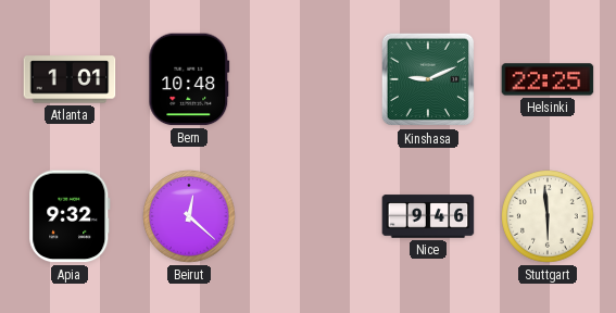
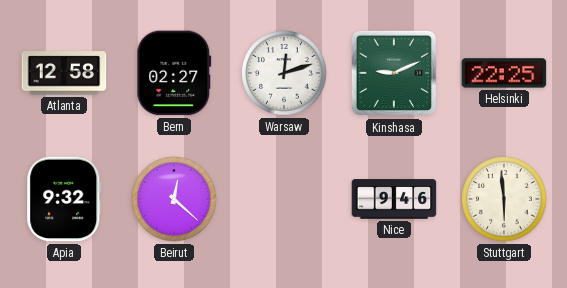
Atlanta: 1:01 -> 12:58 (64, 73)
Bern: 10:48 -> 02:27 (174, 73)
Warsaw: none -> 12:12 (284, 73)
